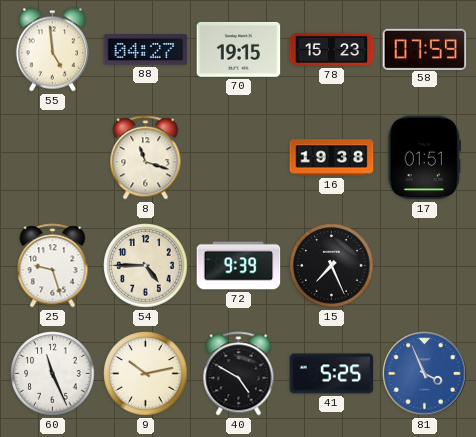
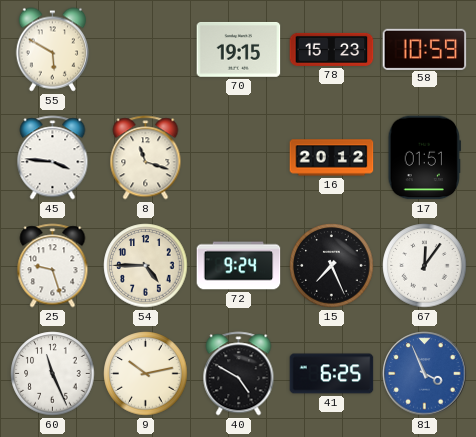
55: 4:59 -> 5:50 (52, 50)
88: 04:27 -> none (146, 50)
58: 07:59 -> 10:59 (425, 49)
45: none -> 3:46 (53, 158)
16: 19:38 -> 20:12 (332, 158)
72: 9:39 -> 9:24 (239, 266)
67: none -> 12:06 (425, 266)
41: 5:25 -> 6:25 (332, 374)
